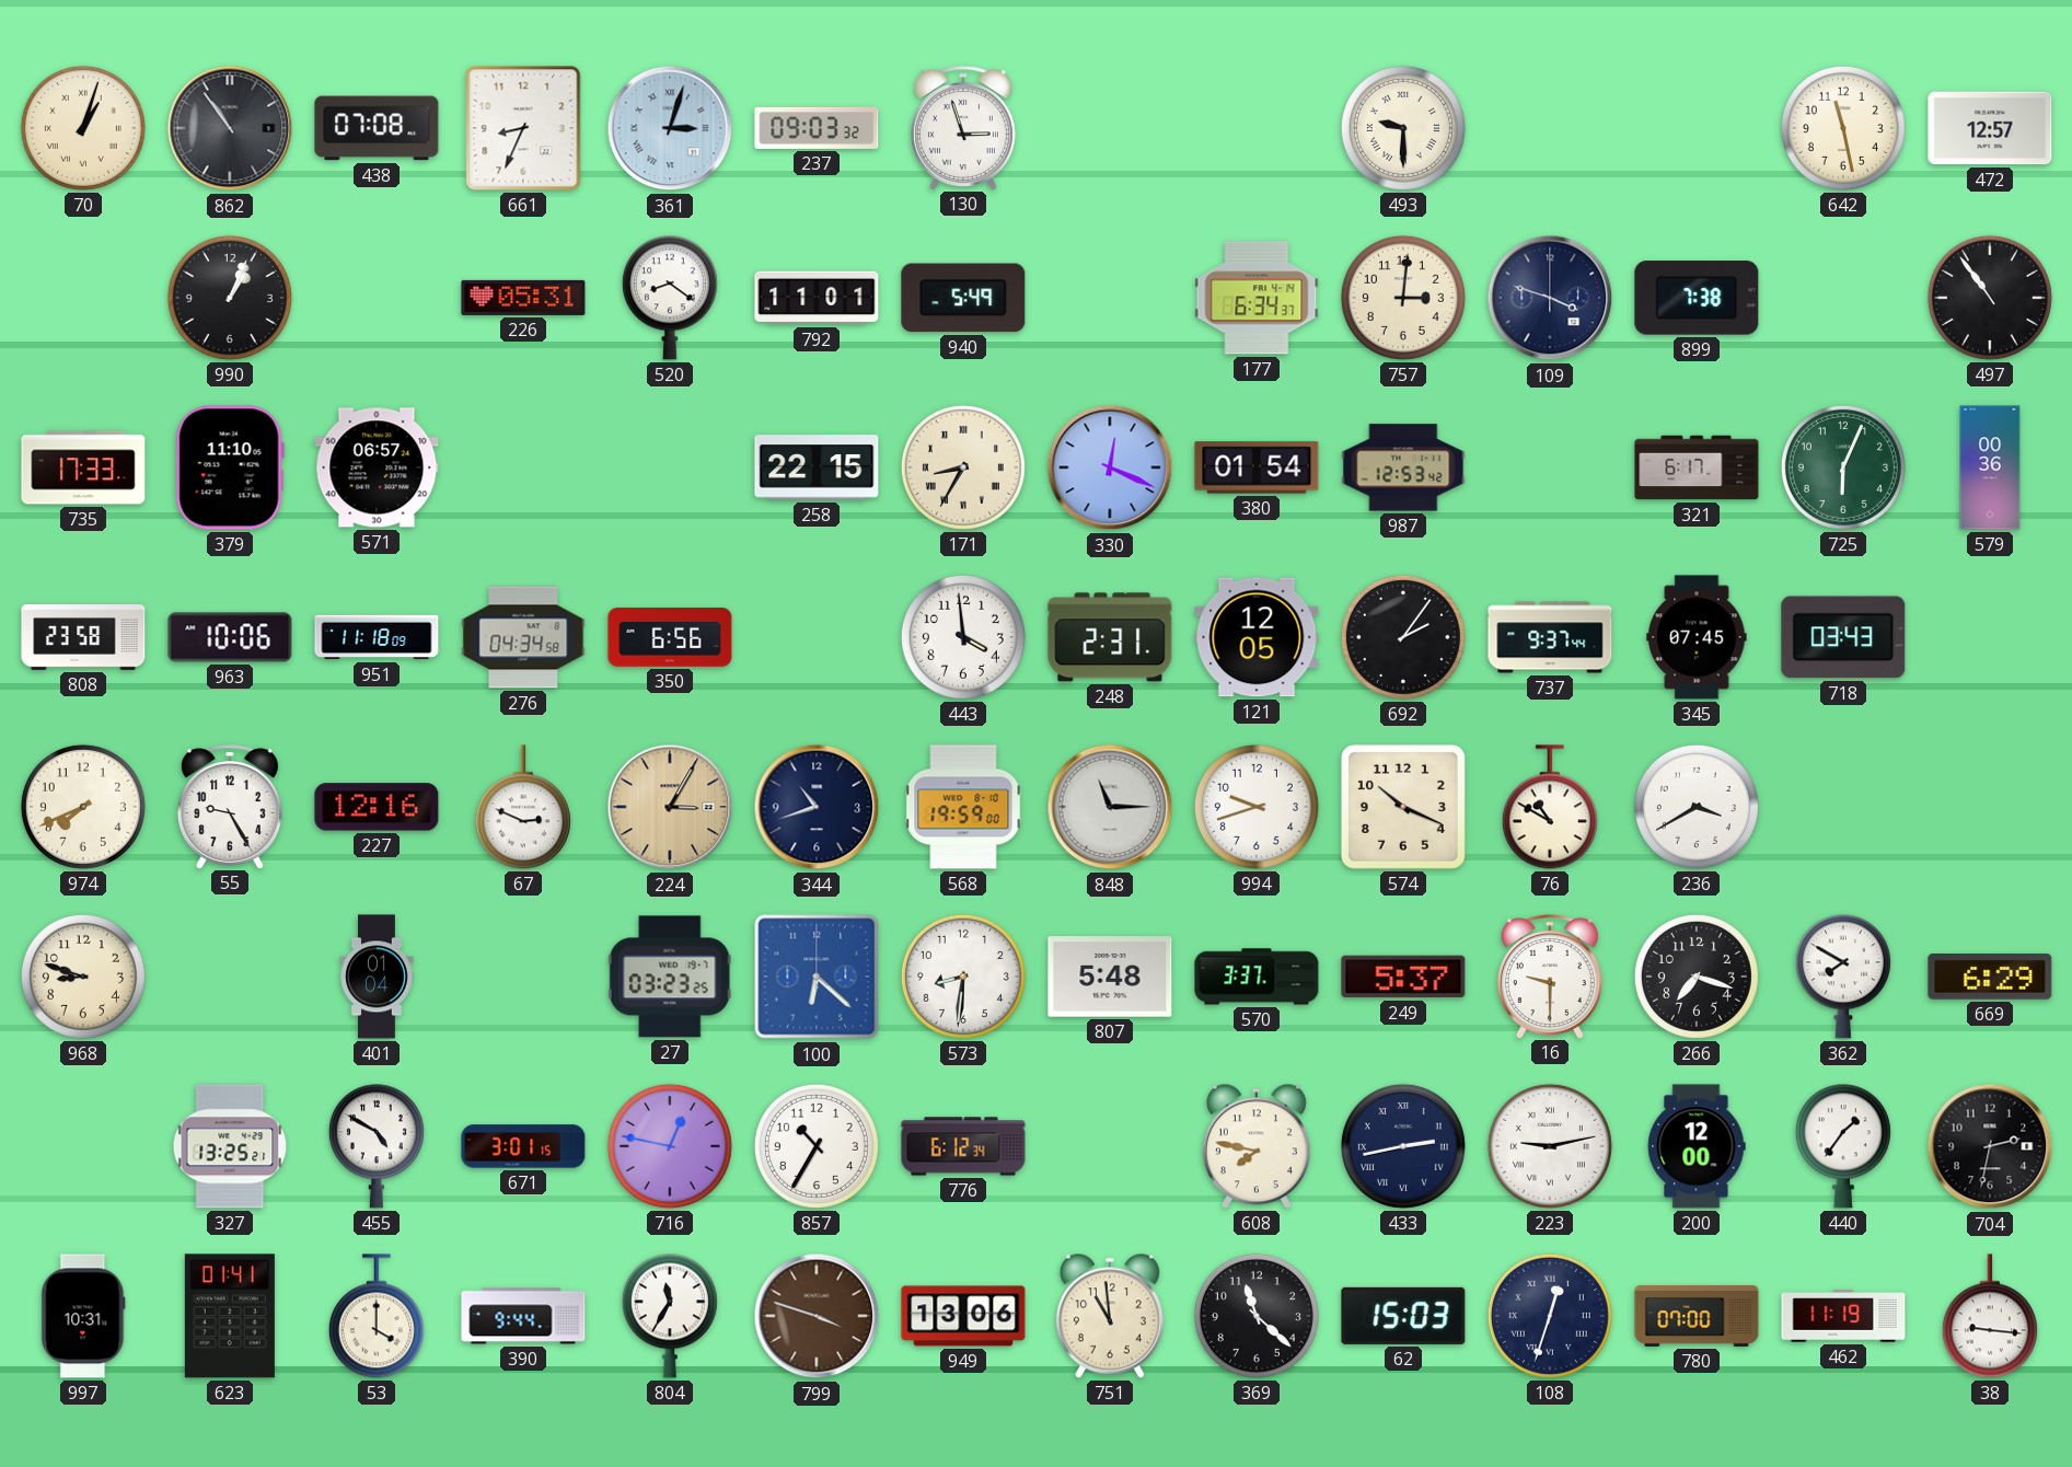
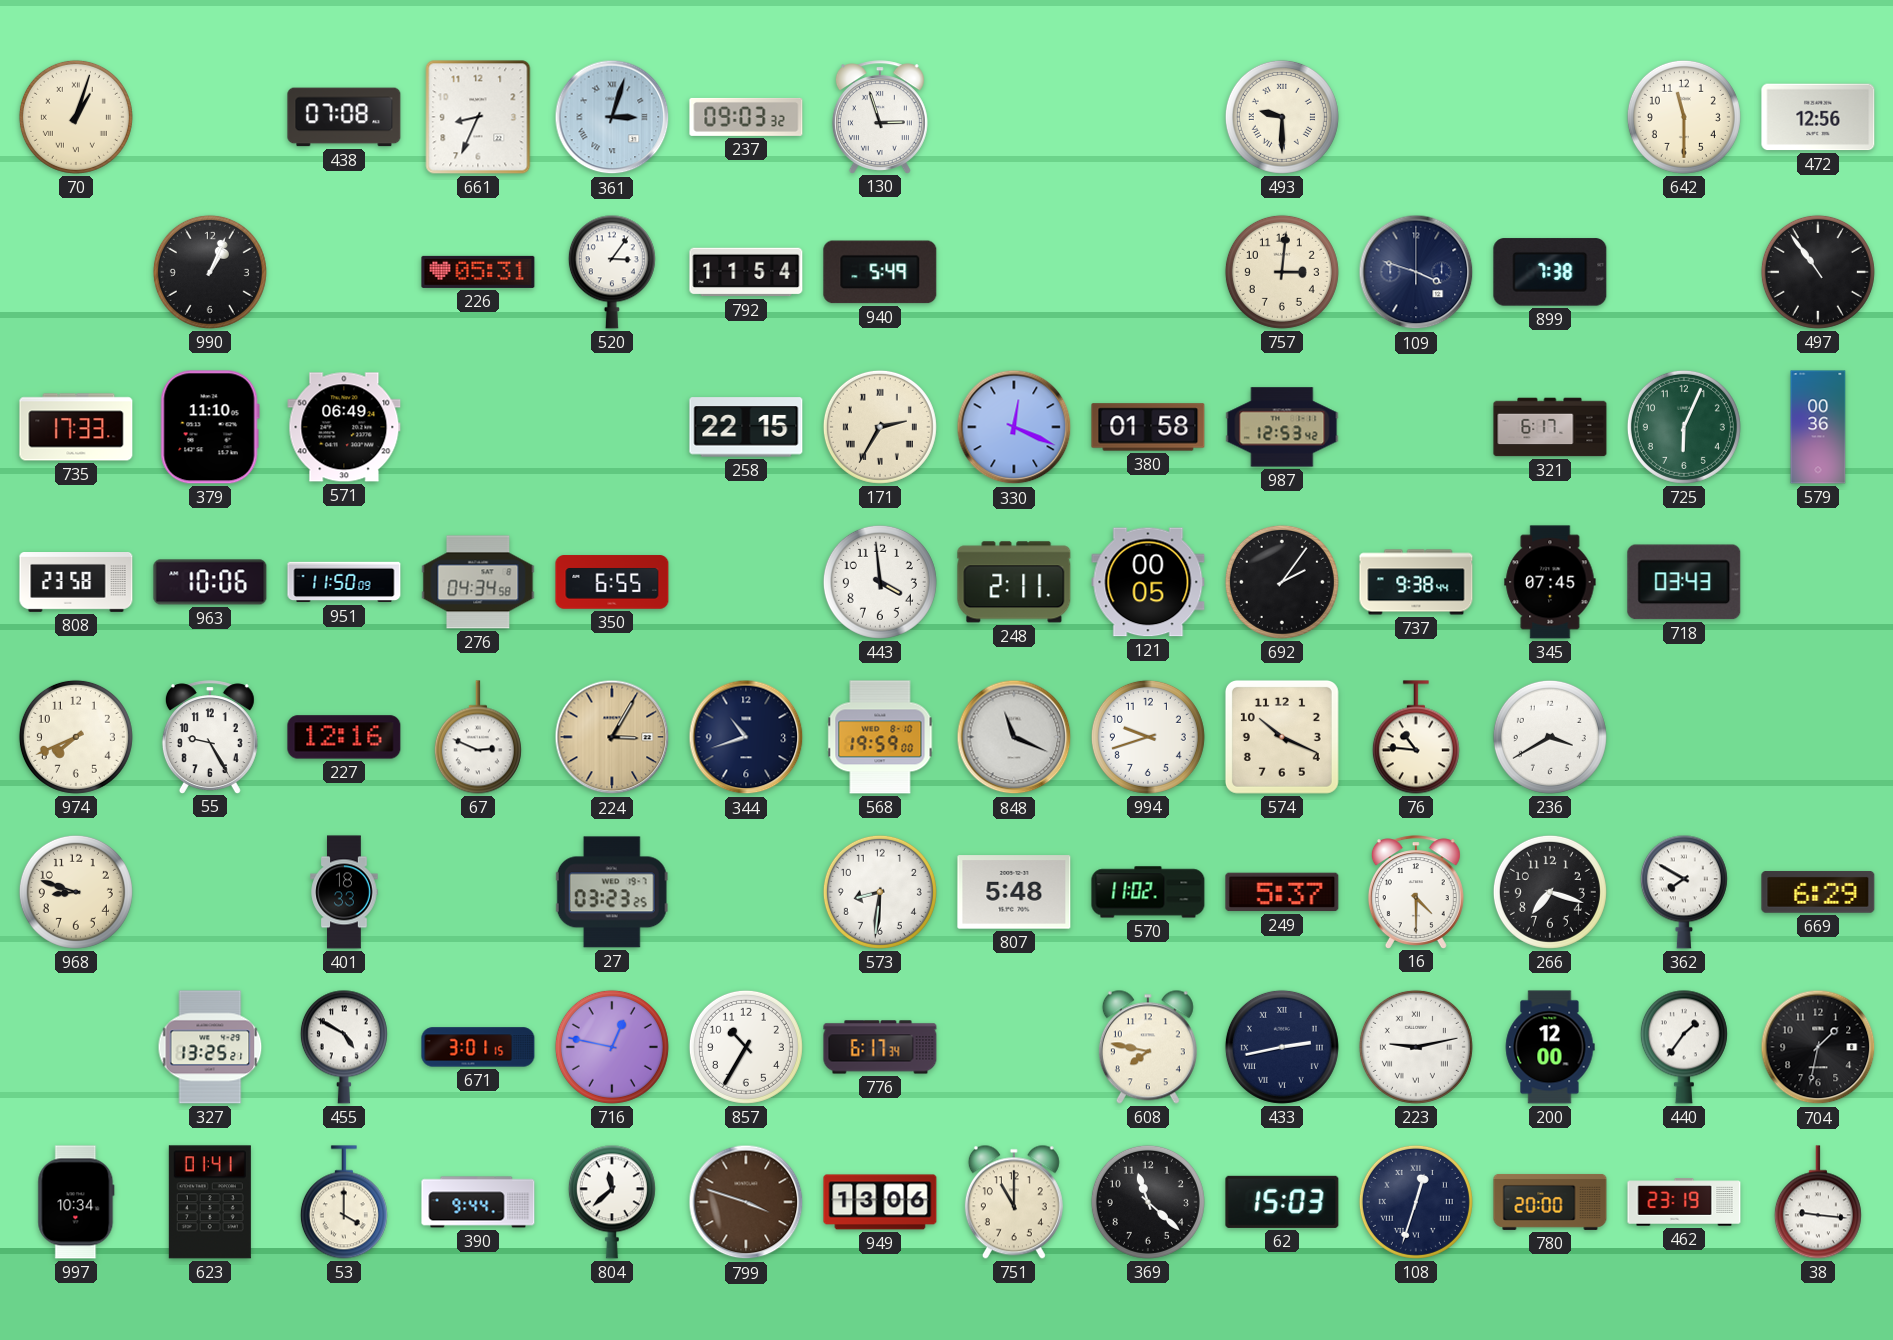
862: 10:54 -> none (230, 128)
642: 11:28 -> 11:30 (1684, 117)
472: 12:57 -> 12:56 (1818, 117)
520: 8:21 -> 3:06 (612, 272)
792: 11:01 -> 11:54 (746, 272)
177: 6:34 -> none (1257, 298)
571: 06:57 -> 06:49 (344, 427)
171: 8:35 -> 2:35 (880, 427)
380: 01:54 -> 01:58 (1148, 427)
951: 11:18 -> 11:50 (344, 582)
350: 6:56 -> 6:55 (612, 582)
248: 2:31 -> 2:11 (1014, 582)
121: 12:05 -> 00:05 (1148, 582)
737: 9:37 -> 9:38 (1416, 582)
848: 11:15 -> 11:19 (1014, 737)
76: 10:50 -> 10:46 (1416, 737)
401: 01:04 -> 18:33 (344, 892)
100: 6:22 -> none (817, 977)
570: 3:37 -> 11:02 (1148, 892)
16: 9:30 -> 4:30 (1416, 892)
776: 6:12 -> 6:17 (880, 1047)
704: 2:32 -> 1:32 (1818, 1047)
997: 10:31 -> 10:34 (76, 1202)
804: 11:35 -> 11:38 (612, 1202)
751: 10:59 -> 11:00 (1014, 1202)
780: 07:00 -> 20:00 (1550, 1202)
462: 11:19 -> 23:19 (1684, 1202)
